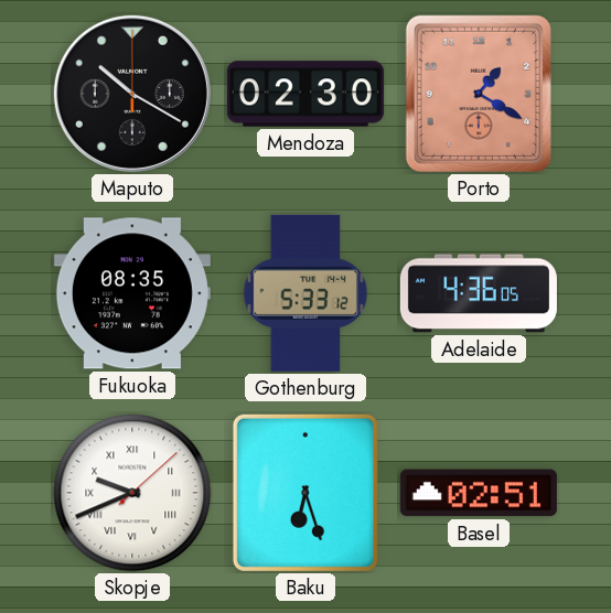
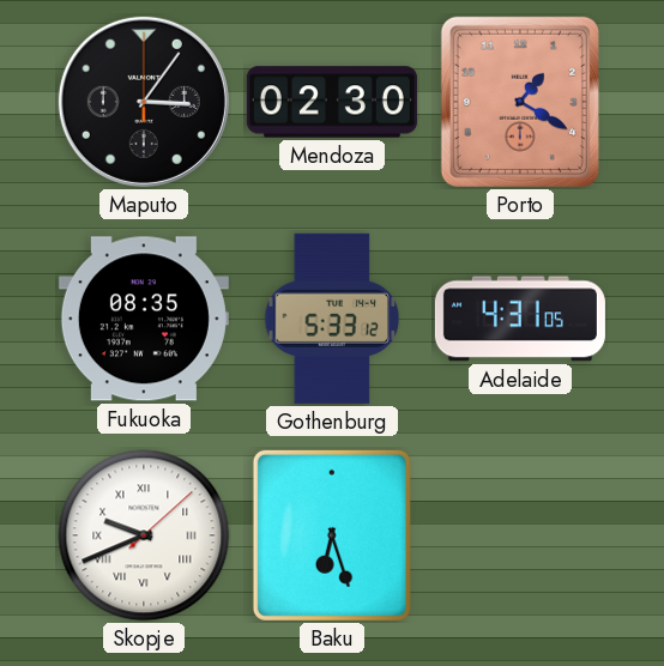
Maputo: 10:20 -> 3:06 (144, 102)
Adelaide: 4:36 -> 4:31 (520, 319)
Basel: 02:51 -> none (479, 493)
